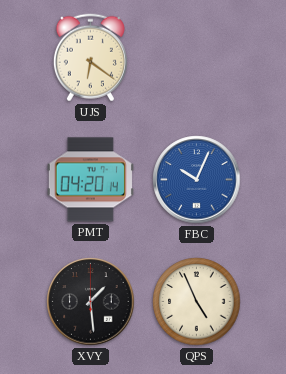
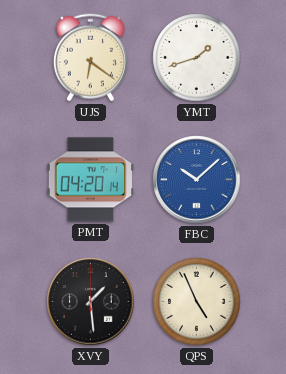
YMT: none -> 1:42 (197, 58)
FBC: 10:04 -> 10:08 (197, 180)
